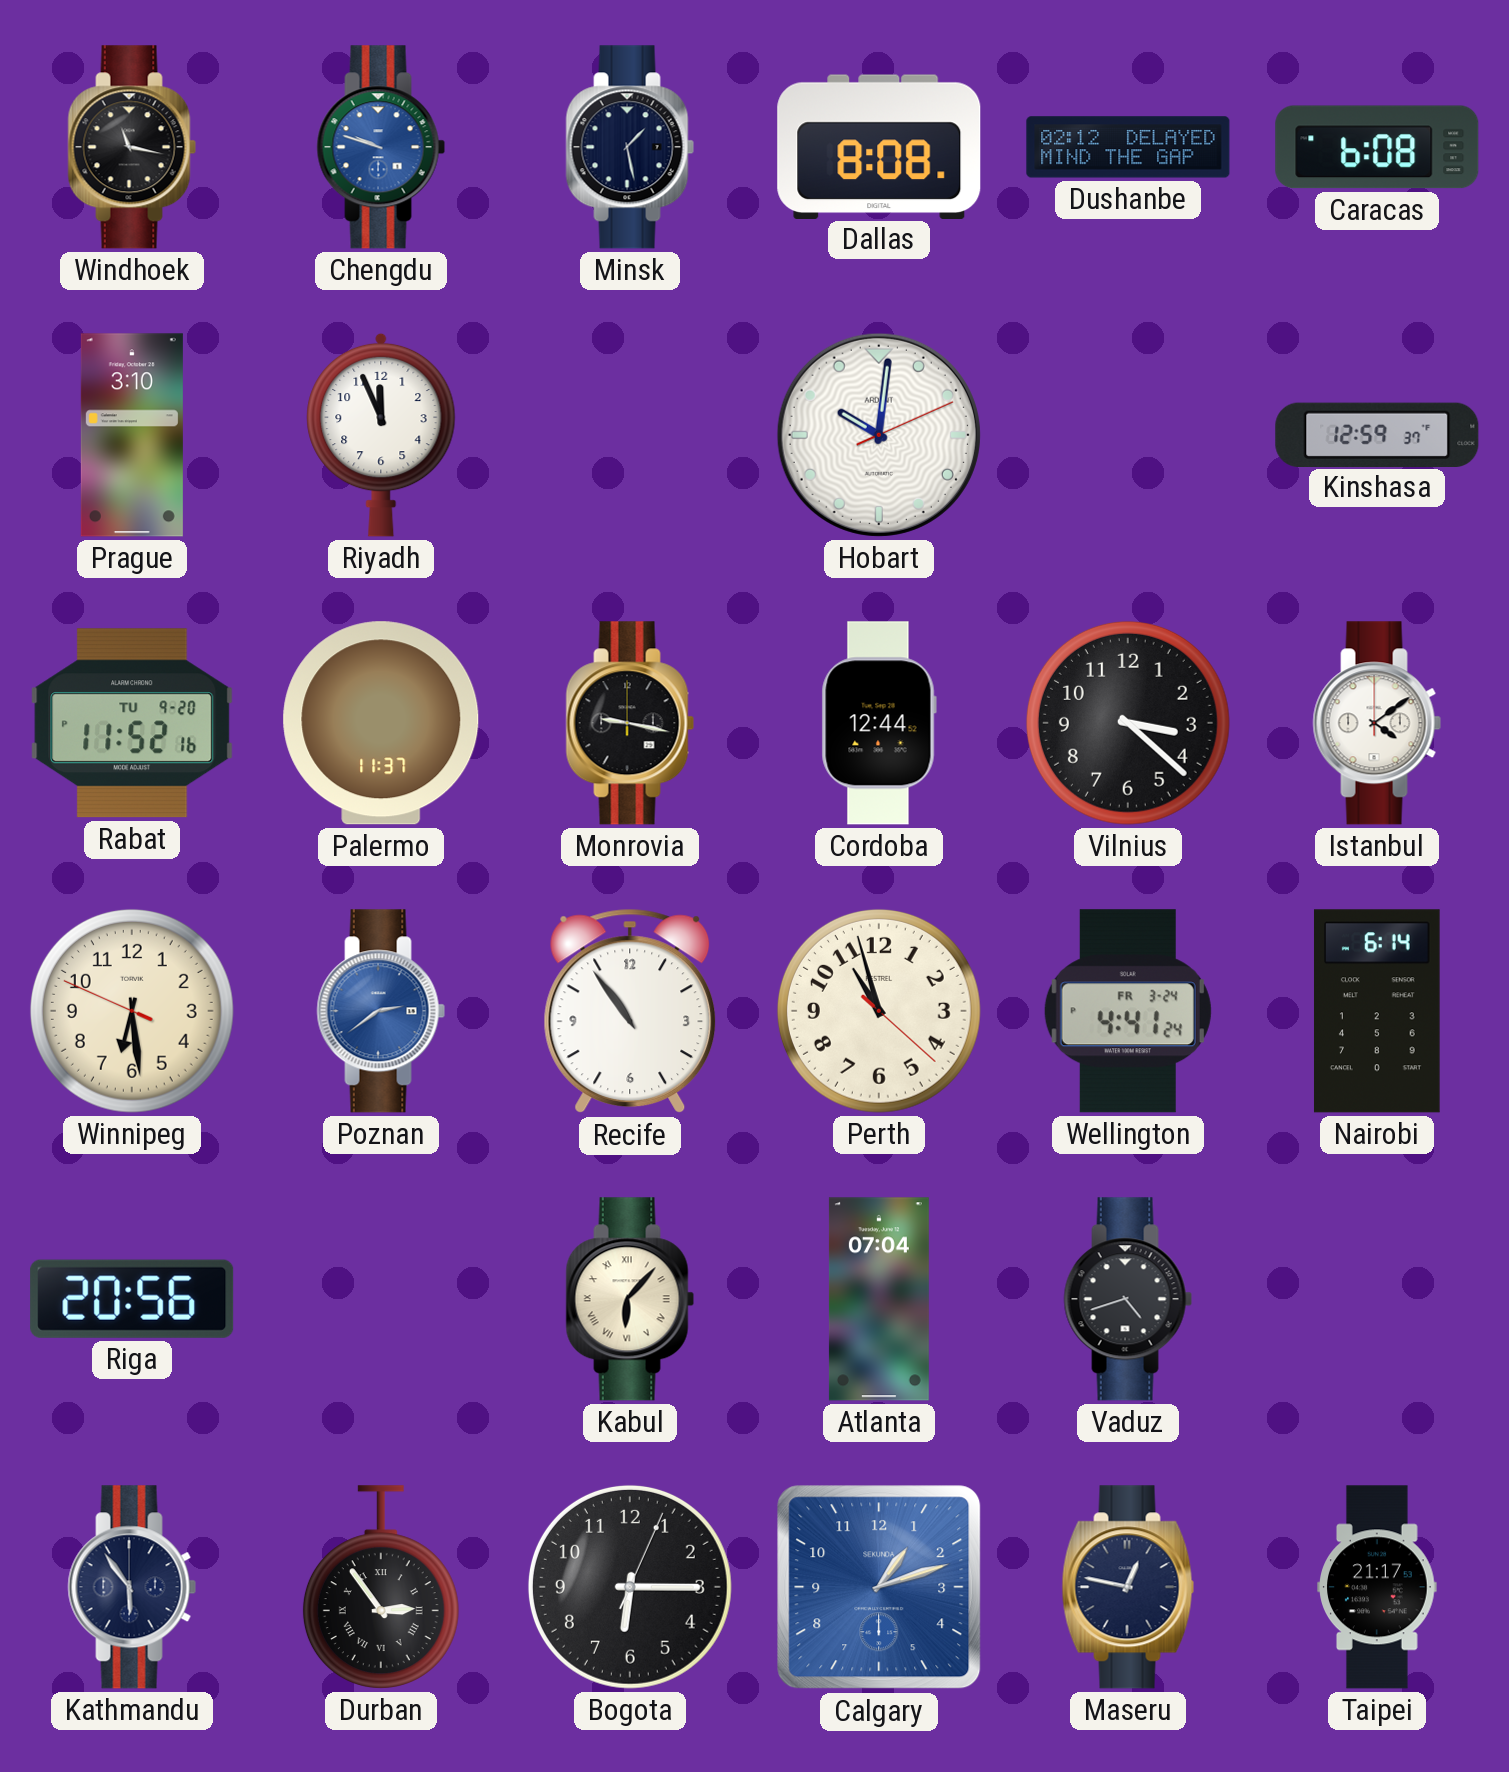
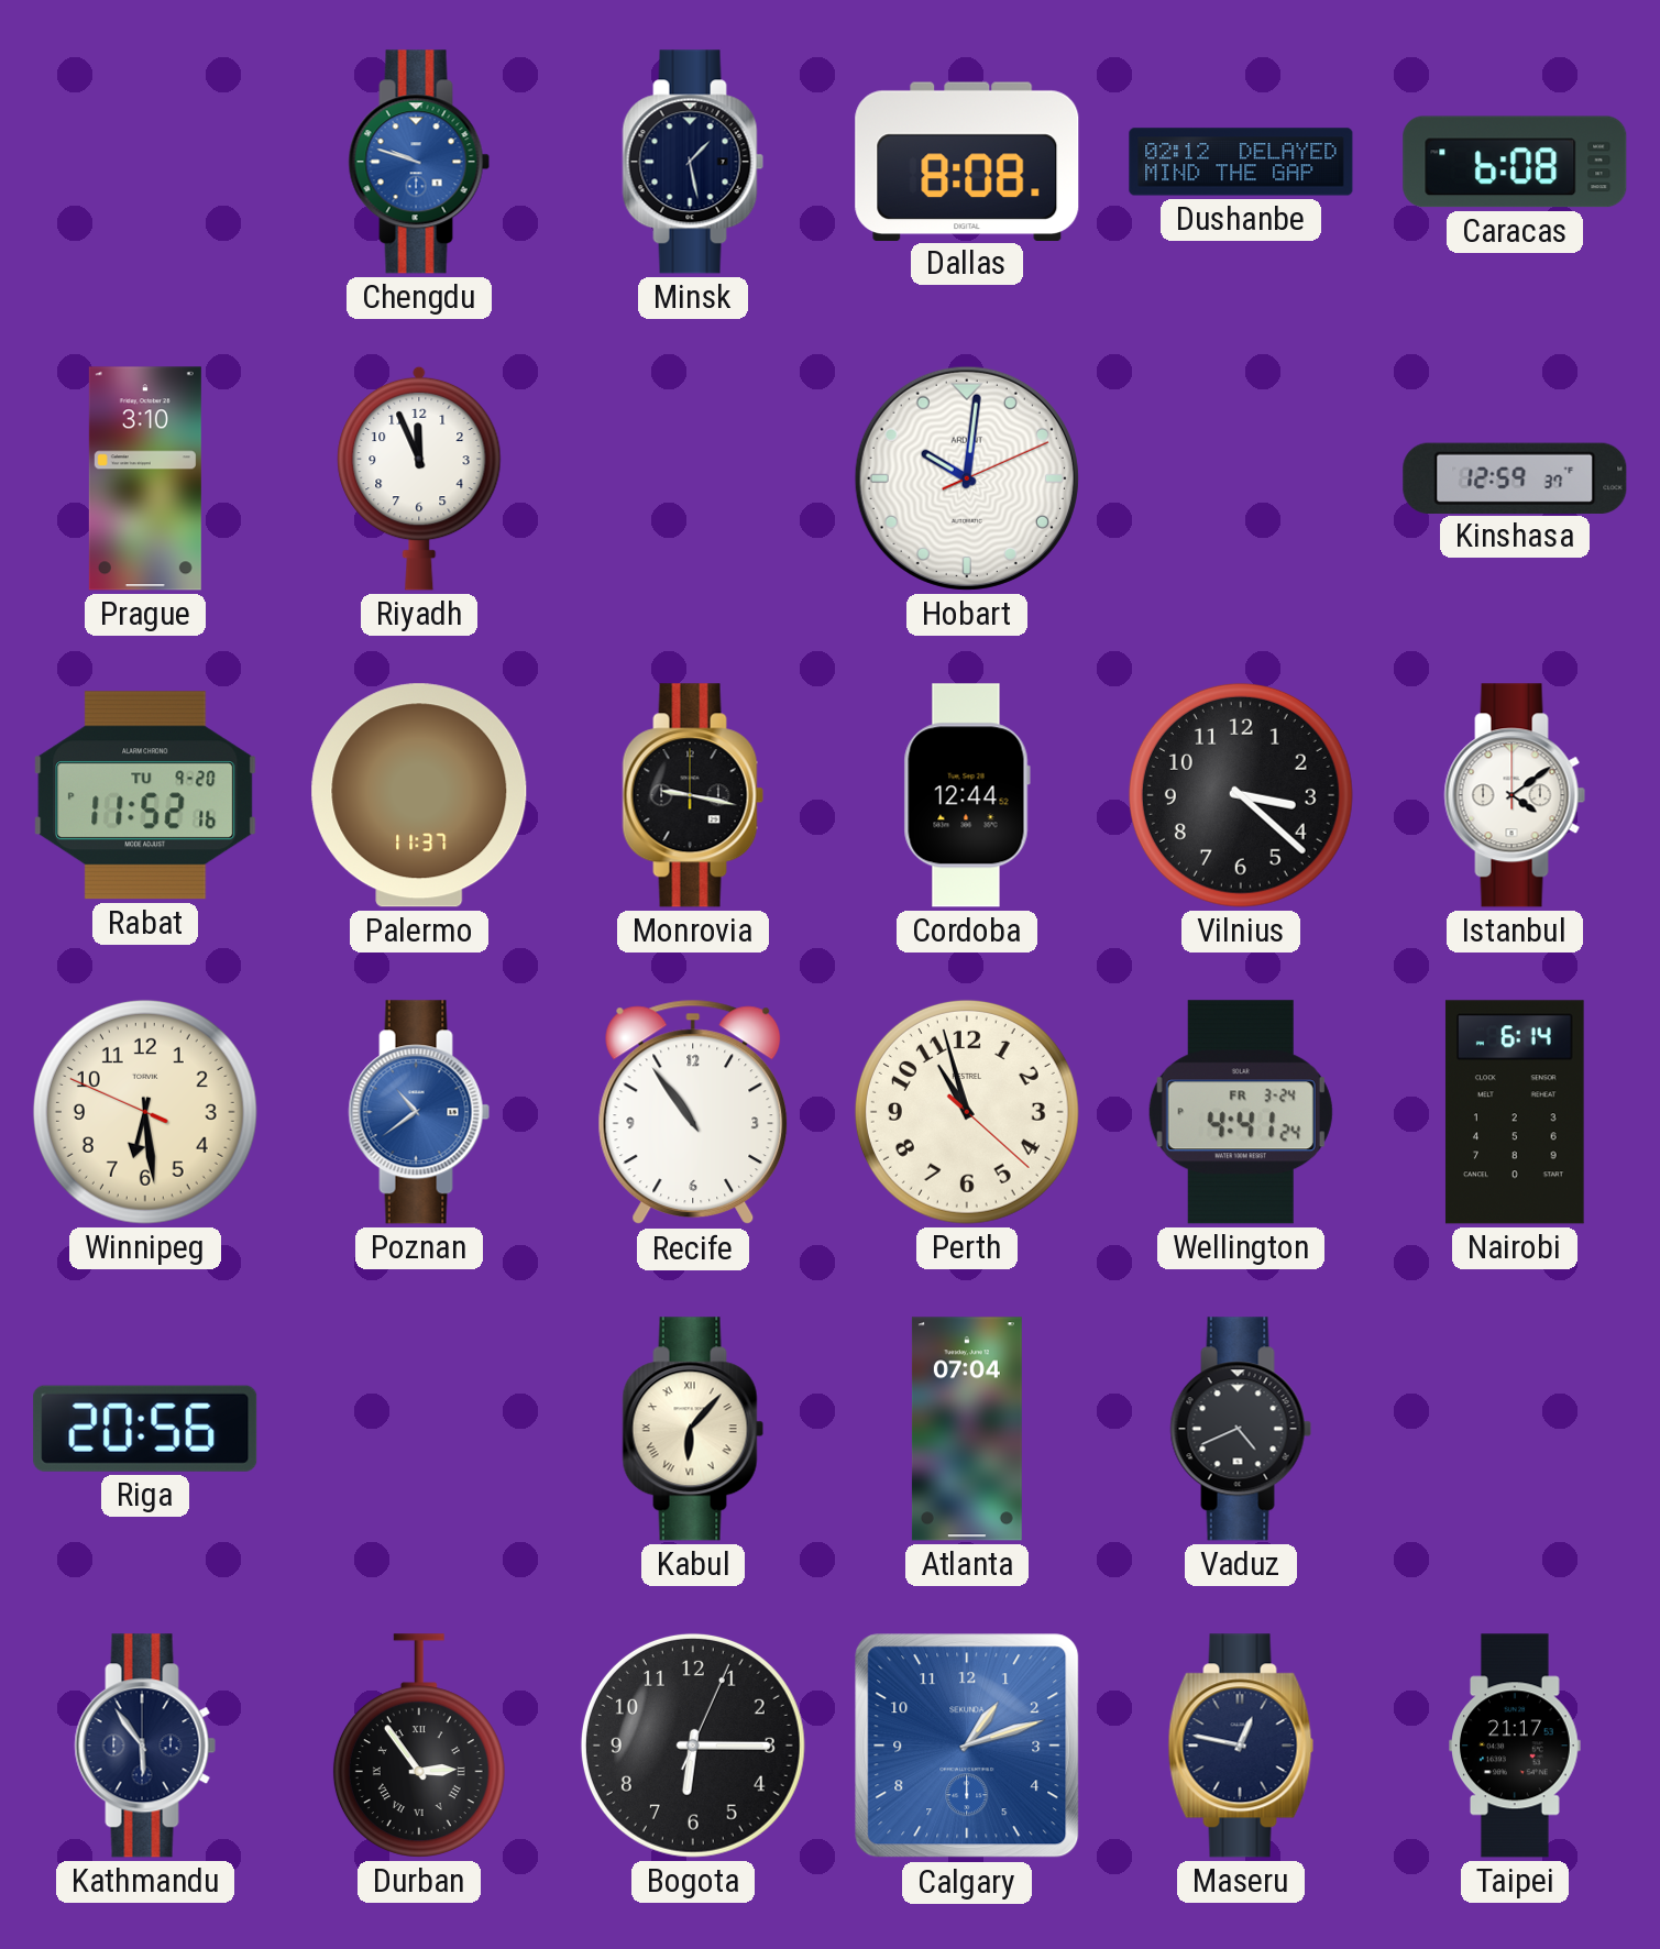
Windhoek: 11:17 -> none (132, 147)
Poznan: 2:39 -> 10:39 (419, 1112)
Vaduz: 4:42 -> 4:41 (1241, 1429)
